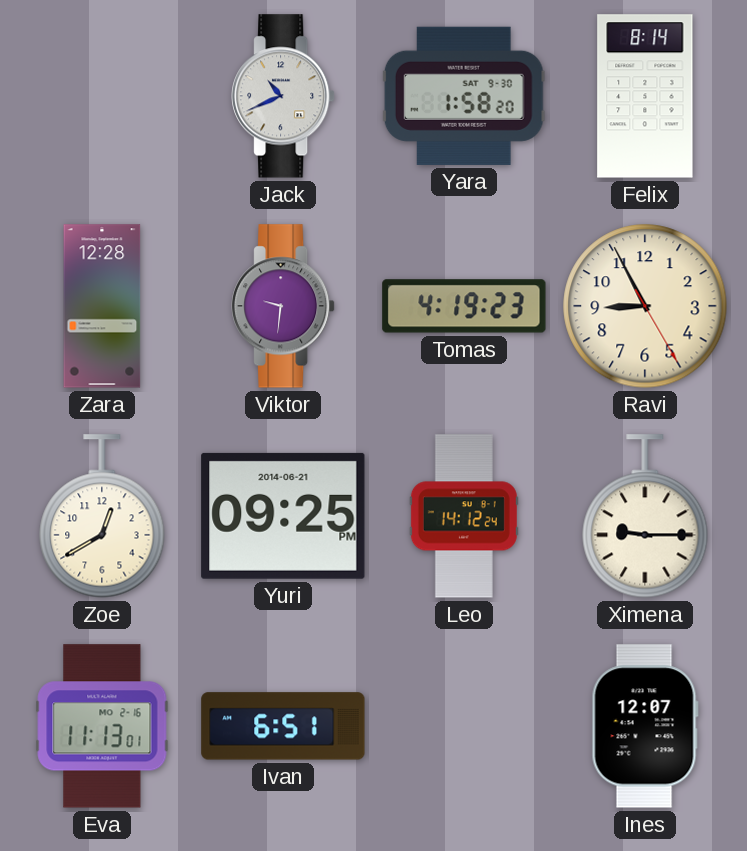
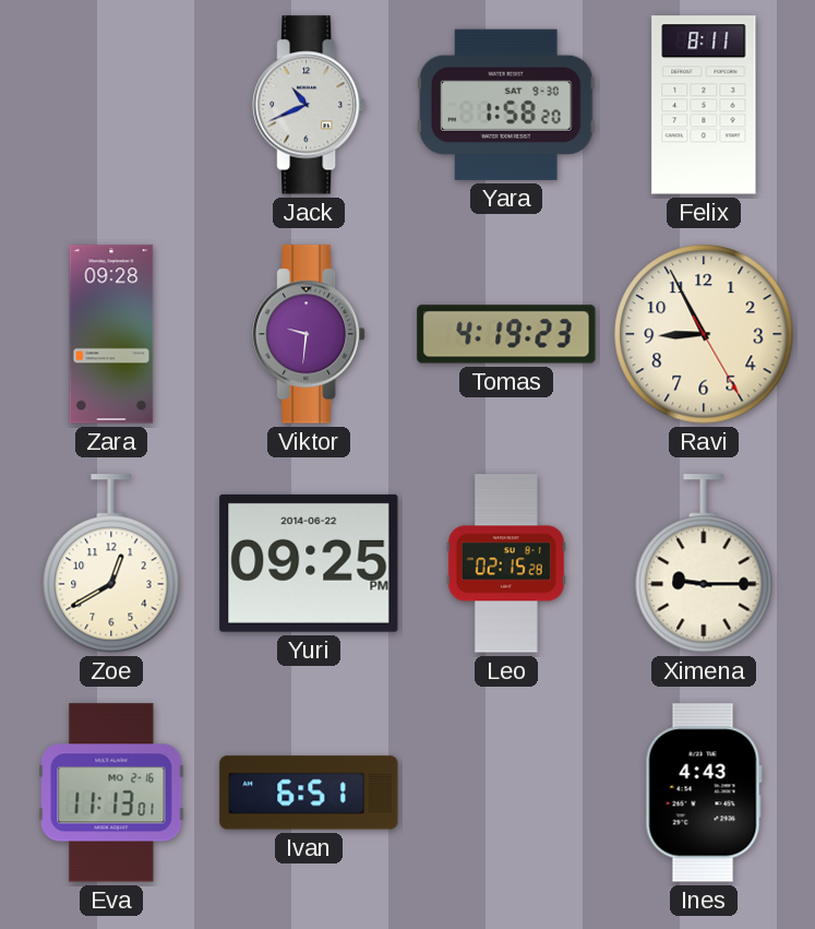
Felix: 8:14 -> 8:11 (704, 105)
Zara: 12:28 -> 09:28 (111, 334)
Yuri date: 2014-06-21 -> 2014-06-22 (309, 563)
Leo: 14:12 -> 02:15 (506, 563)
Ines: 12:07 -> 4:43 (704, 793)
